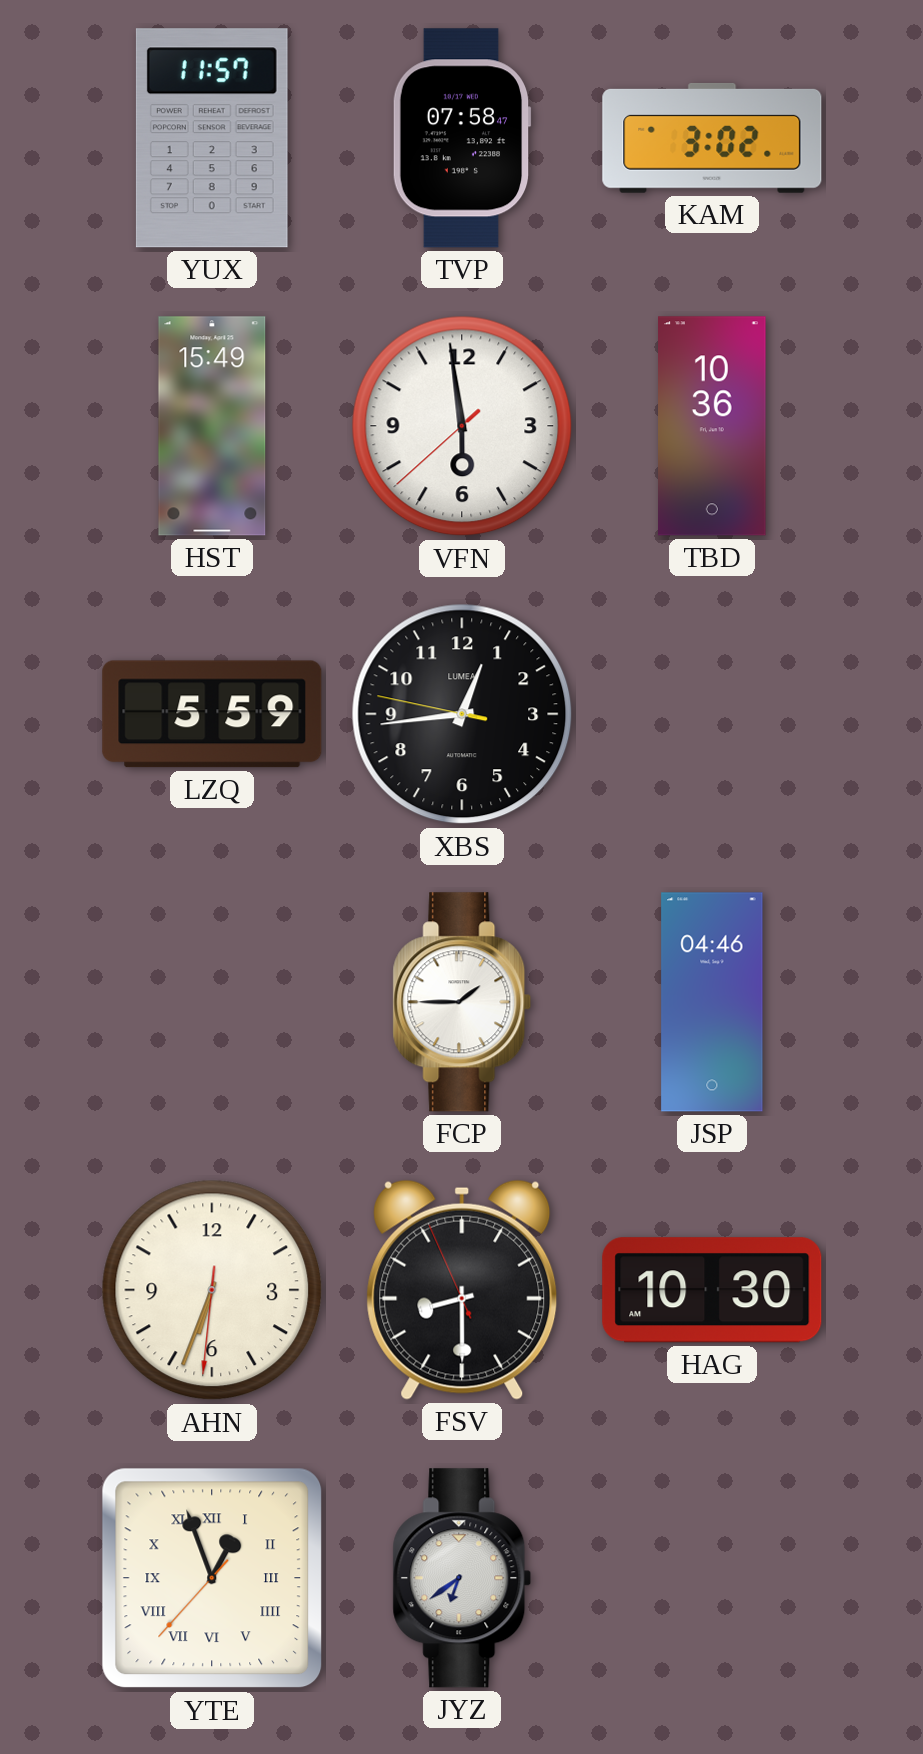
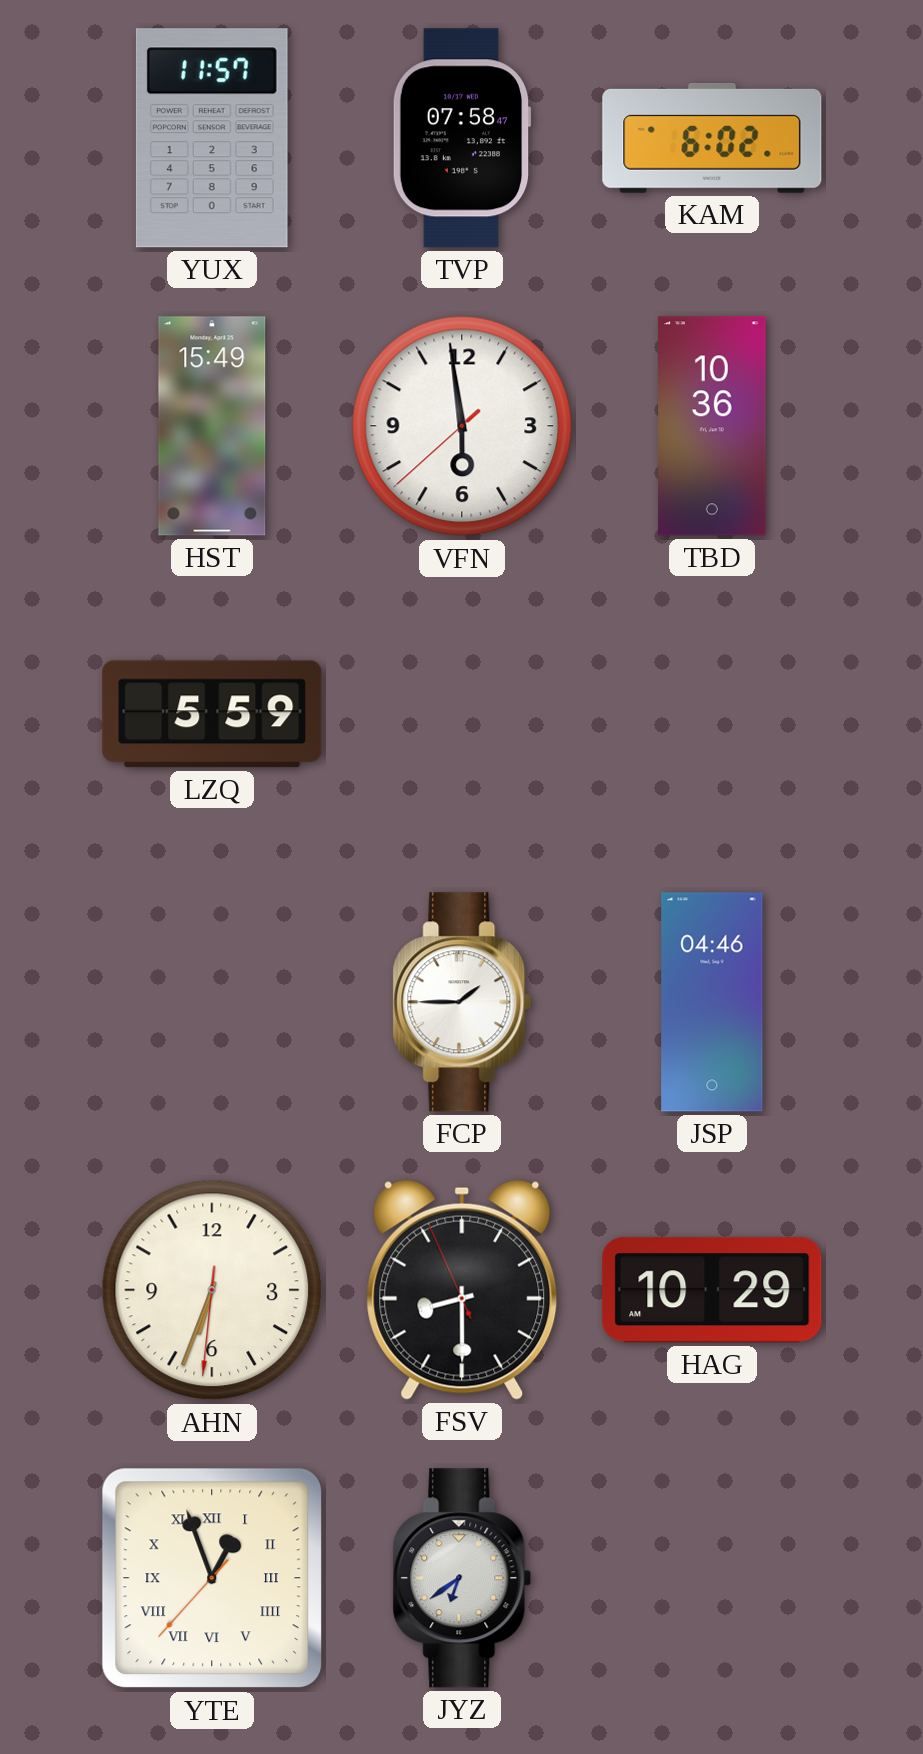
KAM: 3:02 -> 6:02 (712, 138)
XBS: 12:43 -> none (462, 714)
HAG: 10:30 -> 10:29 (712, 1290)
